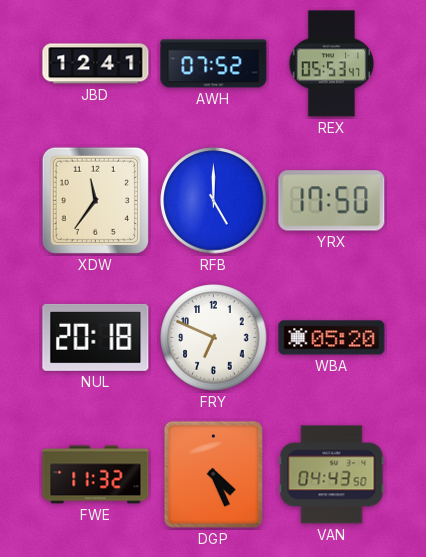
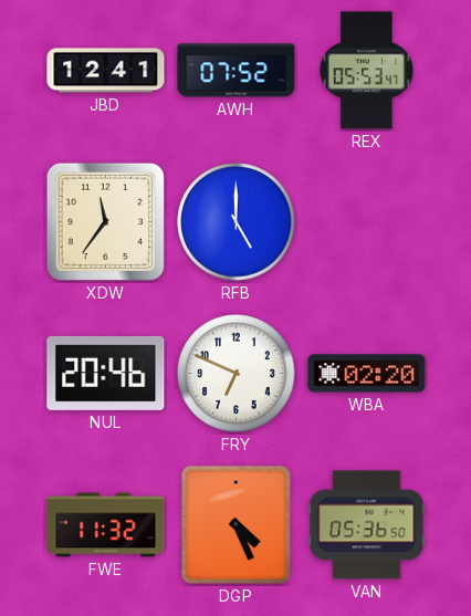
YRX: 17:50 -> none (332, 201)
NUL: 20:18 -> 20:46 (106, 373)
WBA: 05:20 -> 02:20 (367, 374)
VAN: 04:43 -> 05:36 (367, 525)
